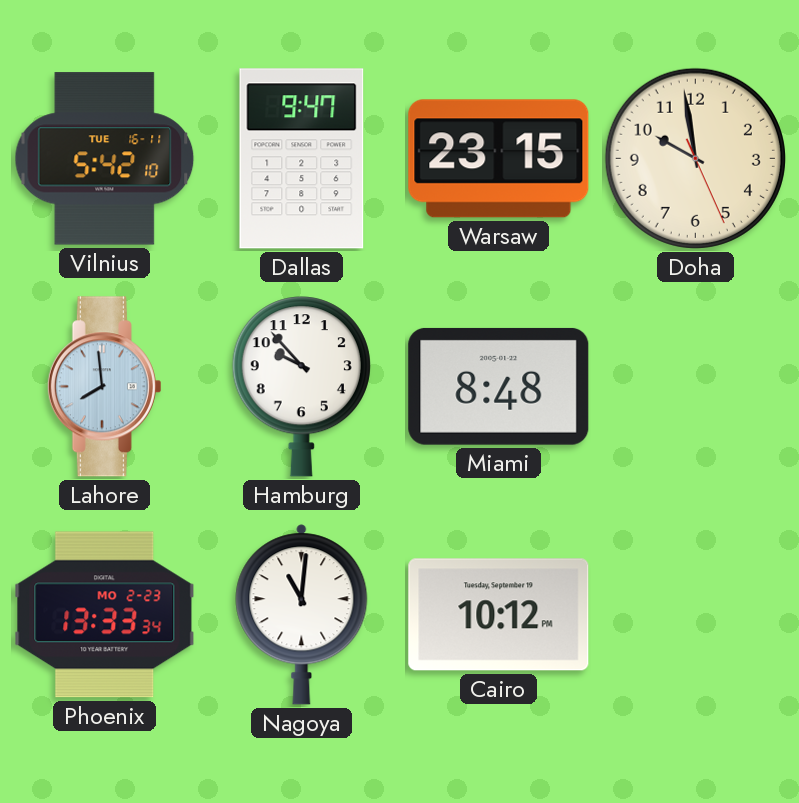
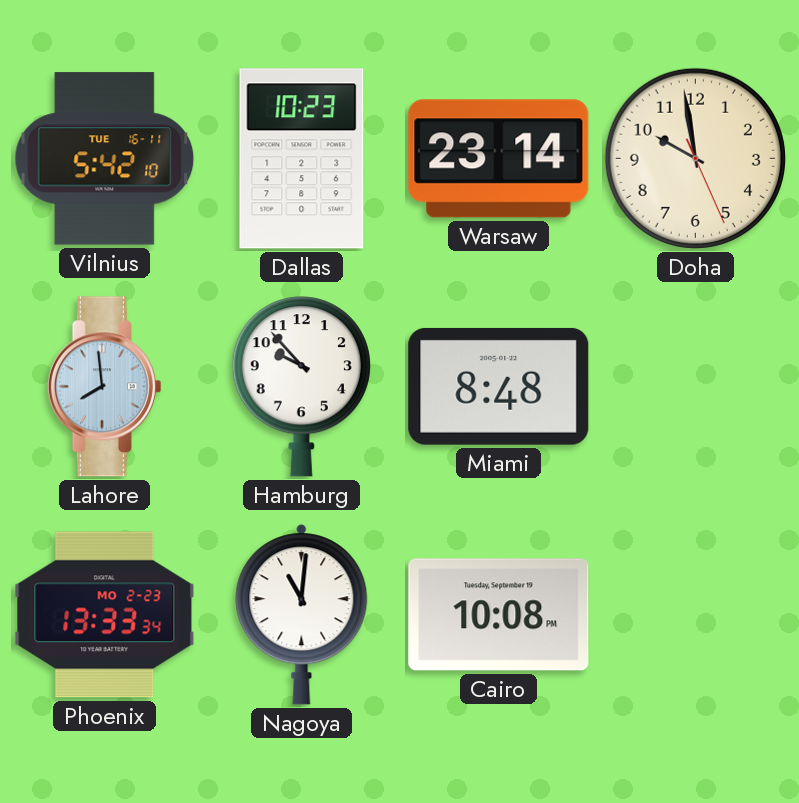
Dallas: 9:47 -> 10:23 (302, 159)
Warsaw: 23:15 -> 23:14 (499, 159)
Cairo: 10:12 -> 10:08 (499, 615)
